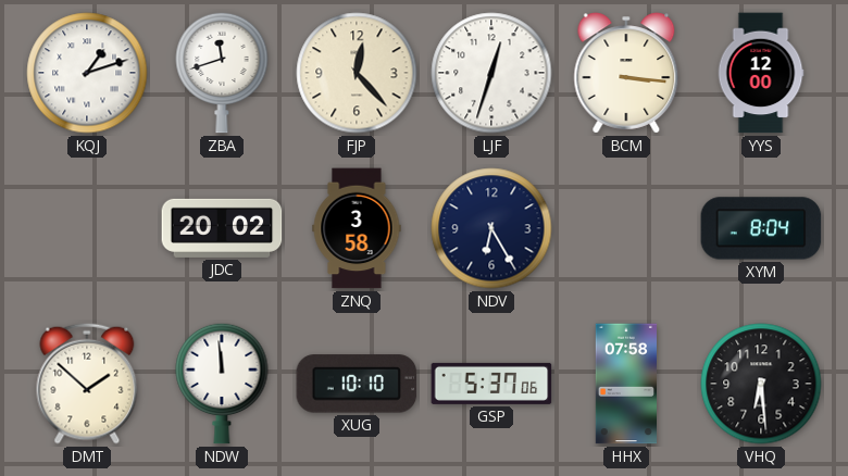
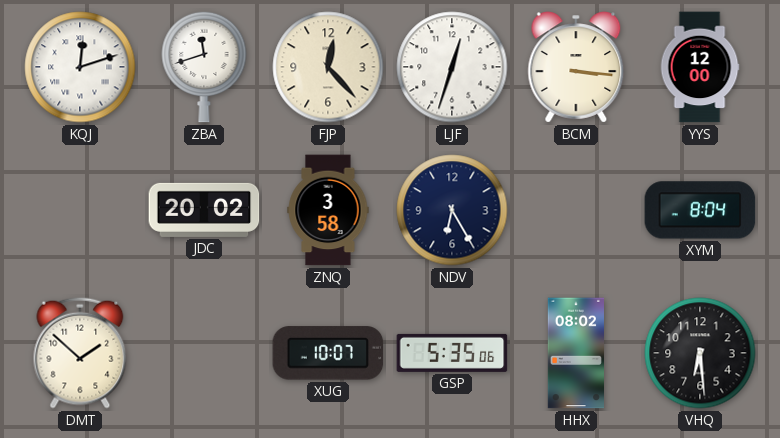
KQJ: 1:12 -> 12:12 (80, 67)
NDW: 11:59 -> none (222, 384)
XUG: 10:10 -> 10:07 (328, 353)
GSP: 5:37 -> 5:35 (452, 353)
HHX: 07:58 -> 08:02 (575, 353)
